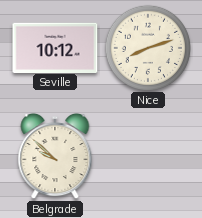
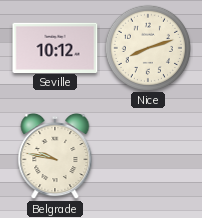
Belgrade: 9:52 -> 9:47 (55, 156)
